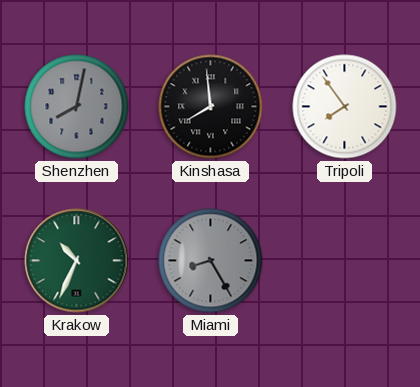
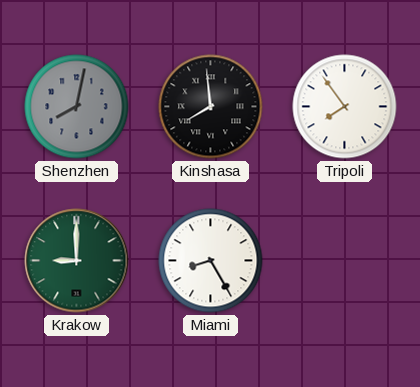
Krakow: 10:34 -> 9:00 (77, 261)
Miami dial: grey -> white (211, 261)
